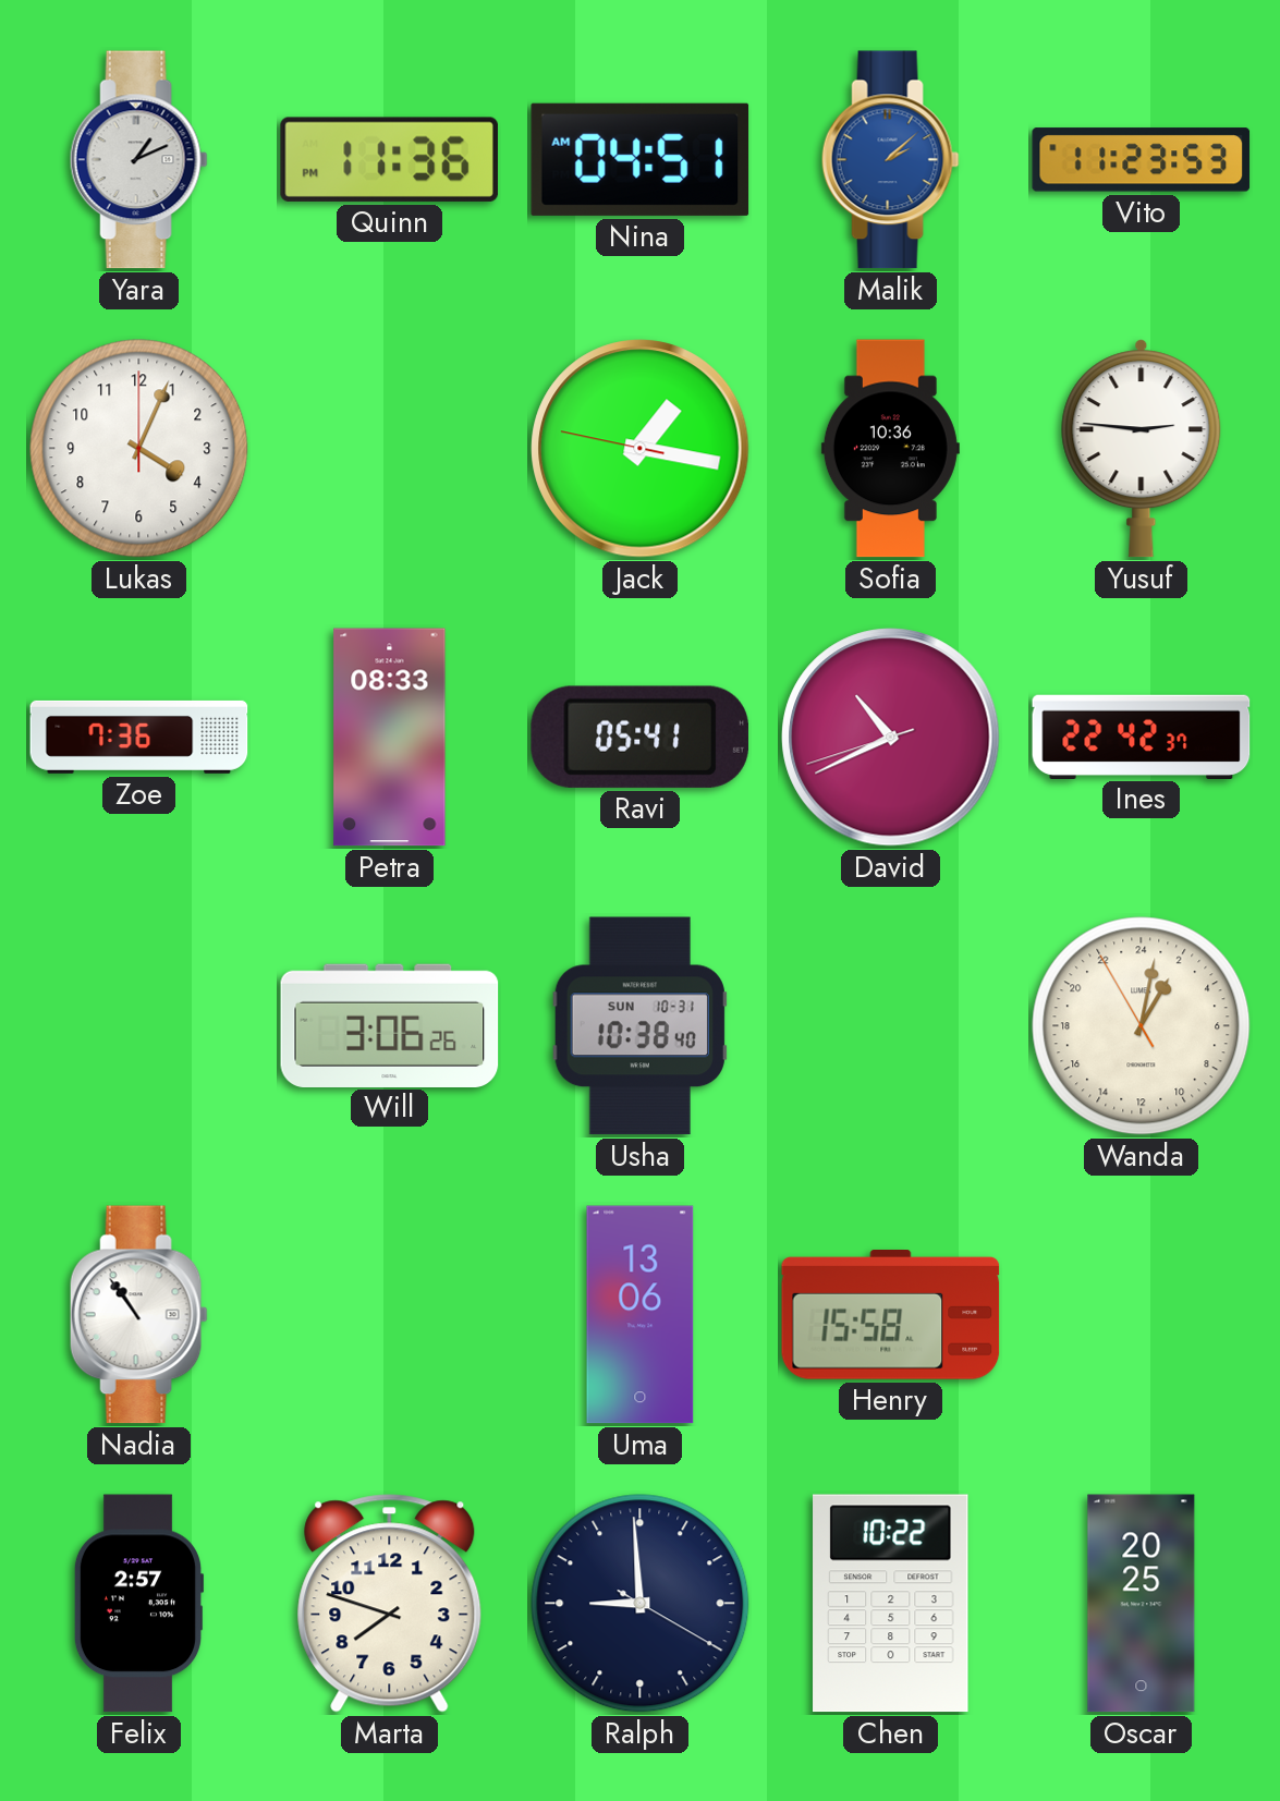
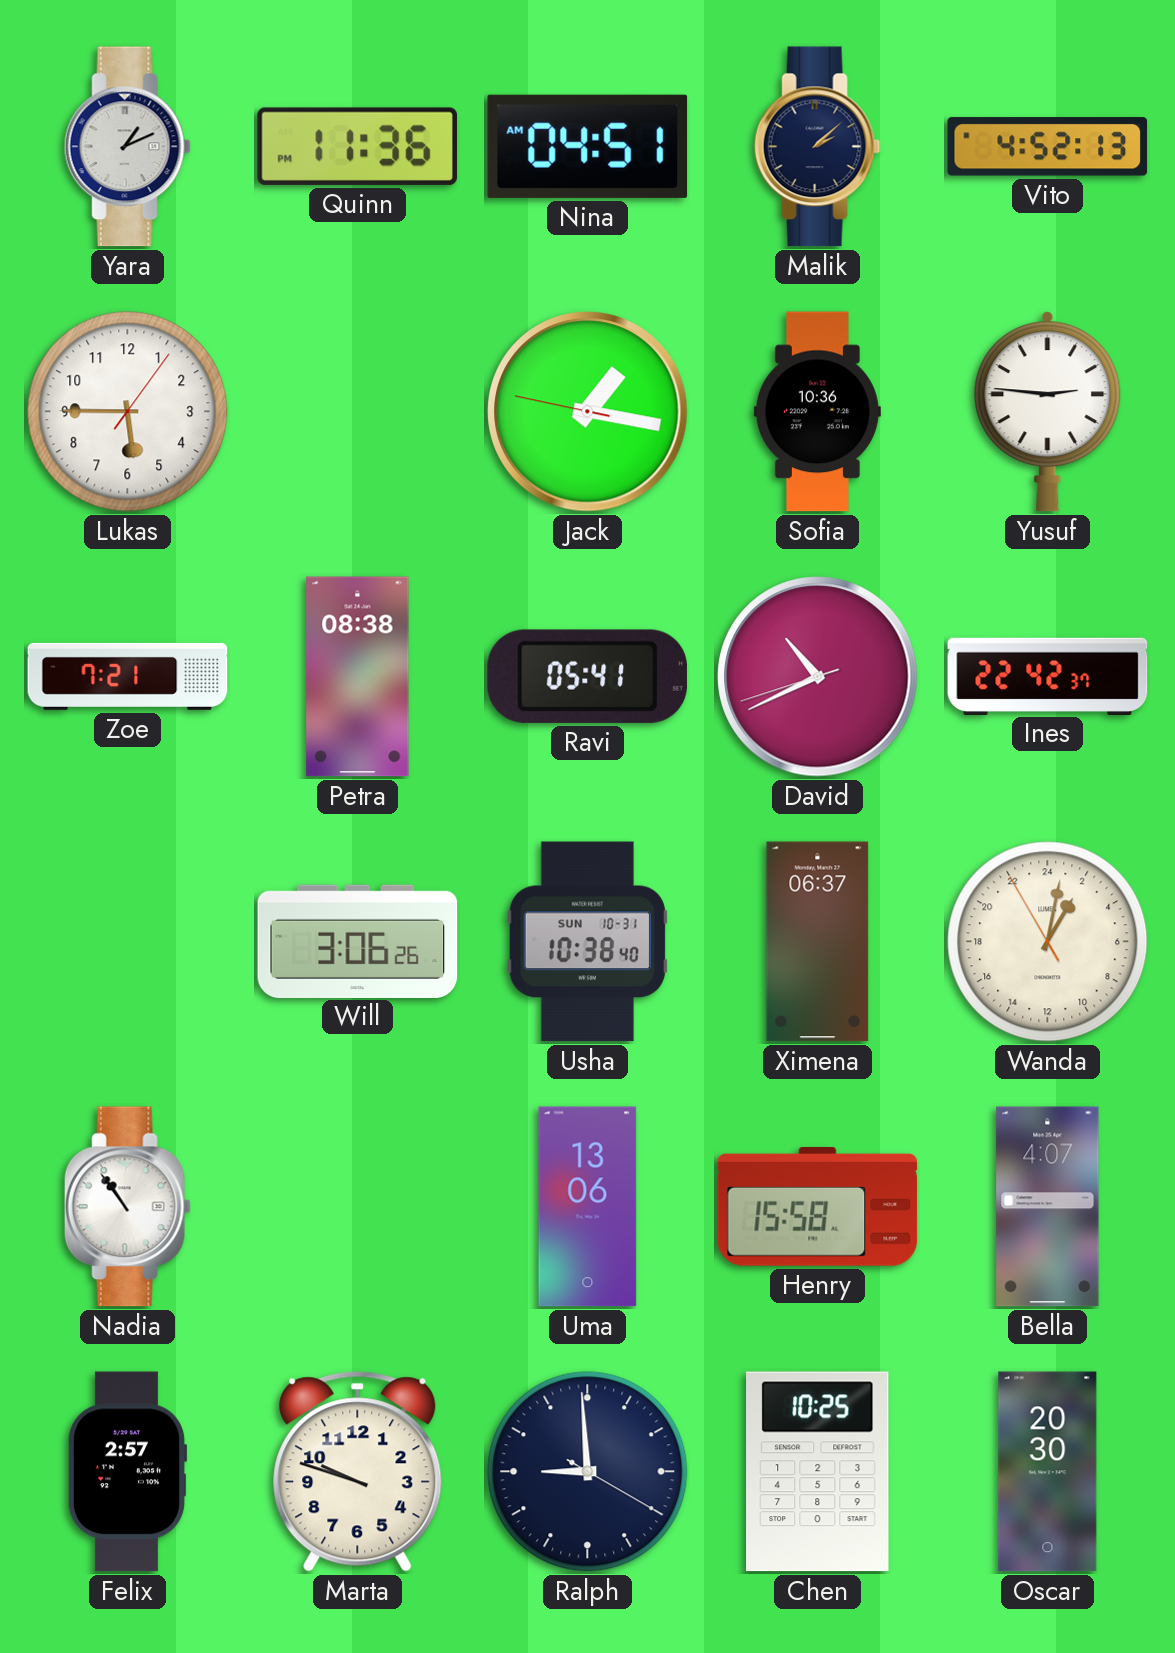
Malik dial: blue -> navy (817, 147)
Vito: 11:23 -> 4:52 (1048, 147)
Lukas: 4:04 -> 5:45 (128, 412)
Zoe: 7:36 -> 7:21 (128, 676)
Petra: 08:33 -> 08:38 (358, 677)
Ximena: none -> 06:37 (818, 942)
Bella: none -> 4:07 (1048, 1207)
Marta: 7:48 -> 9:48 (358, 1472)
Chen: 10:22 -> 10:25 (818, 1472)
Oscar: 20:25 -> 20:30 (1048, 1472)
